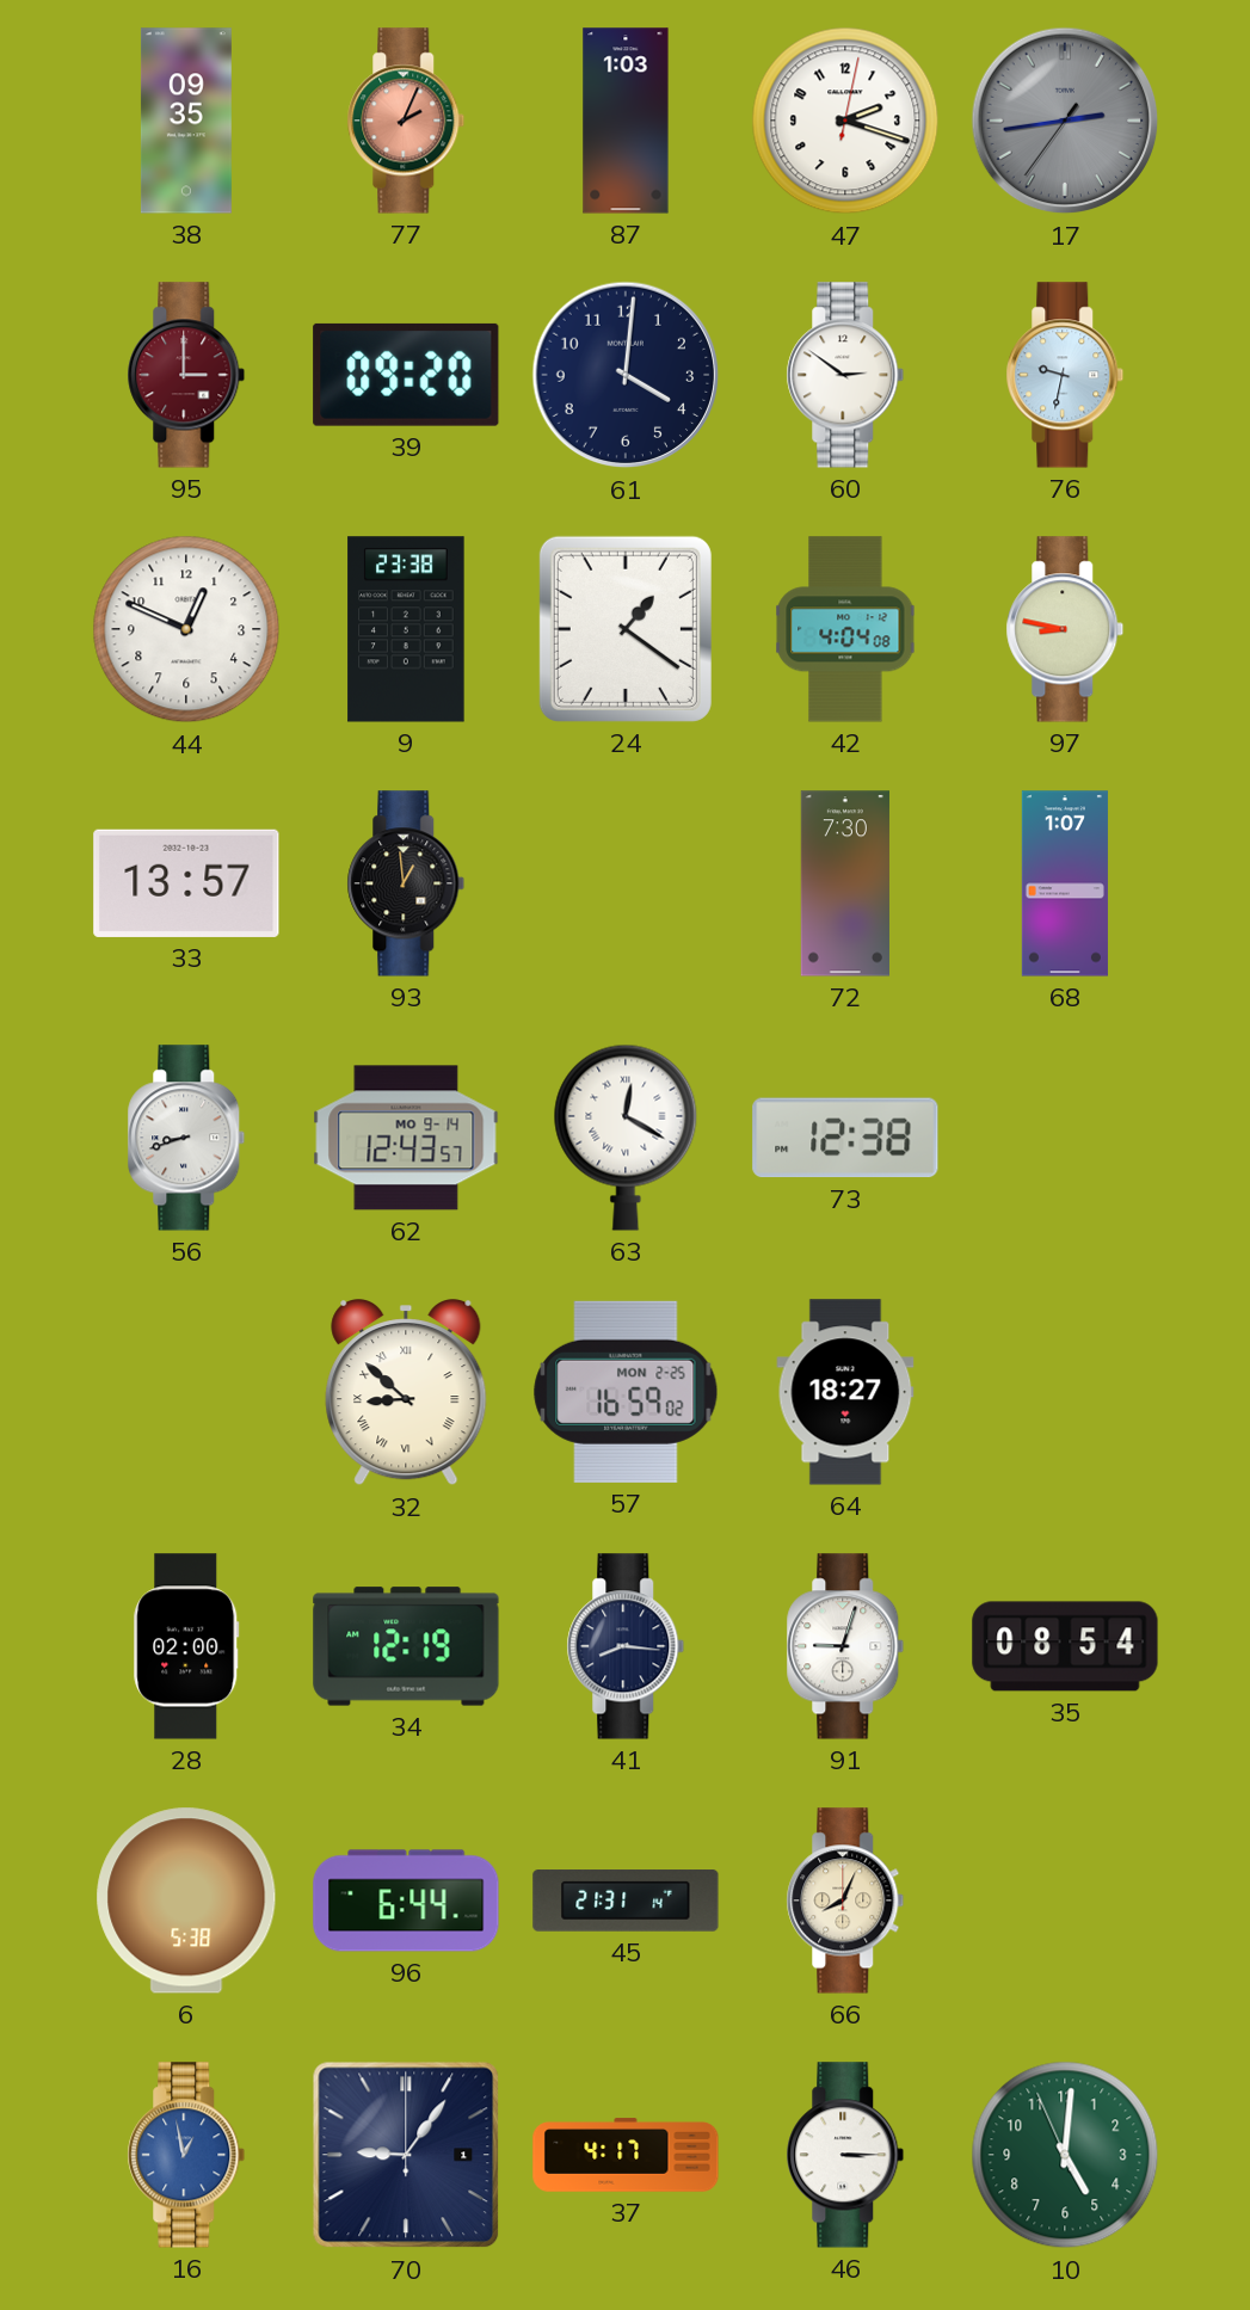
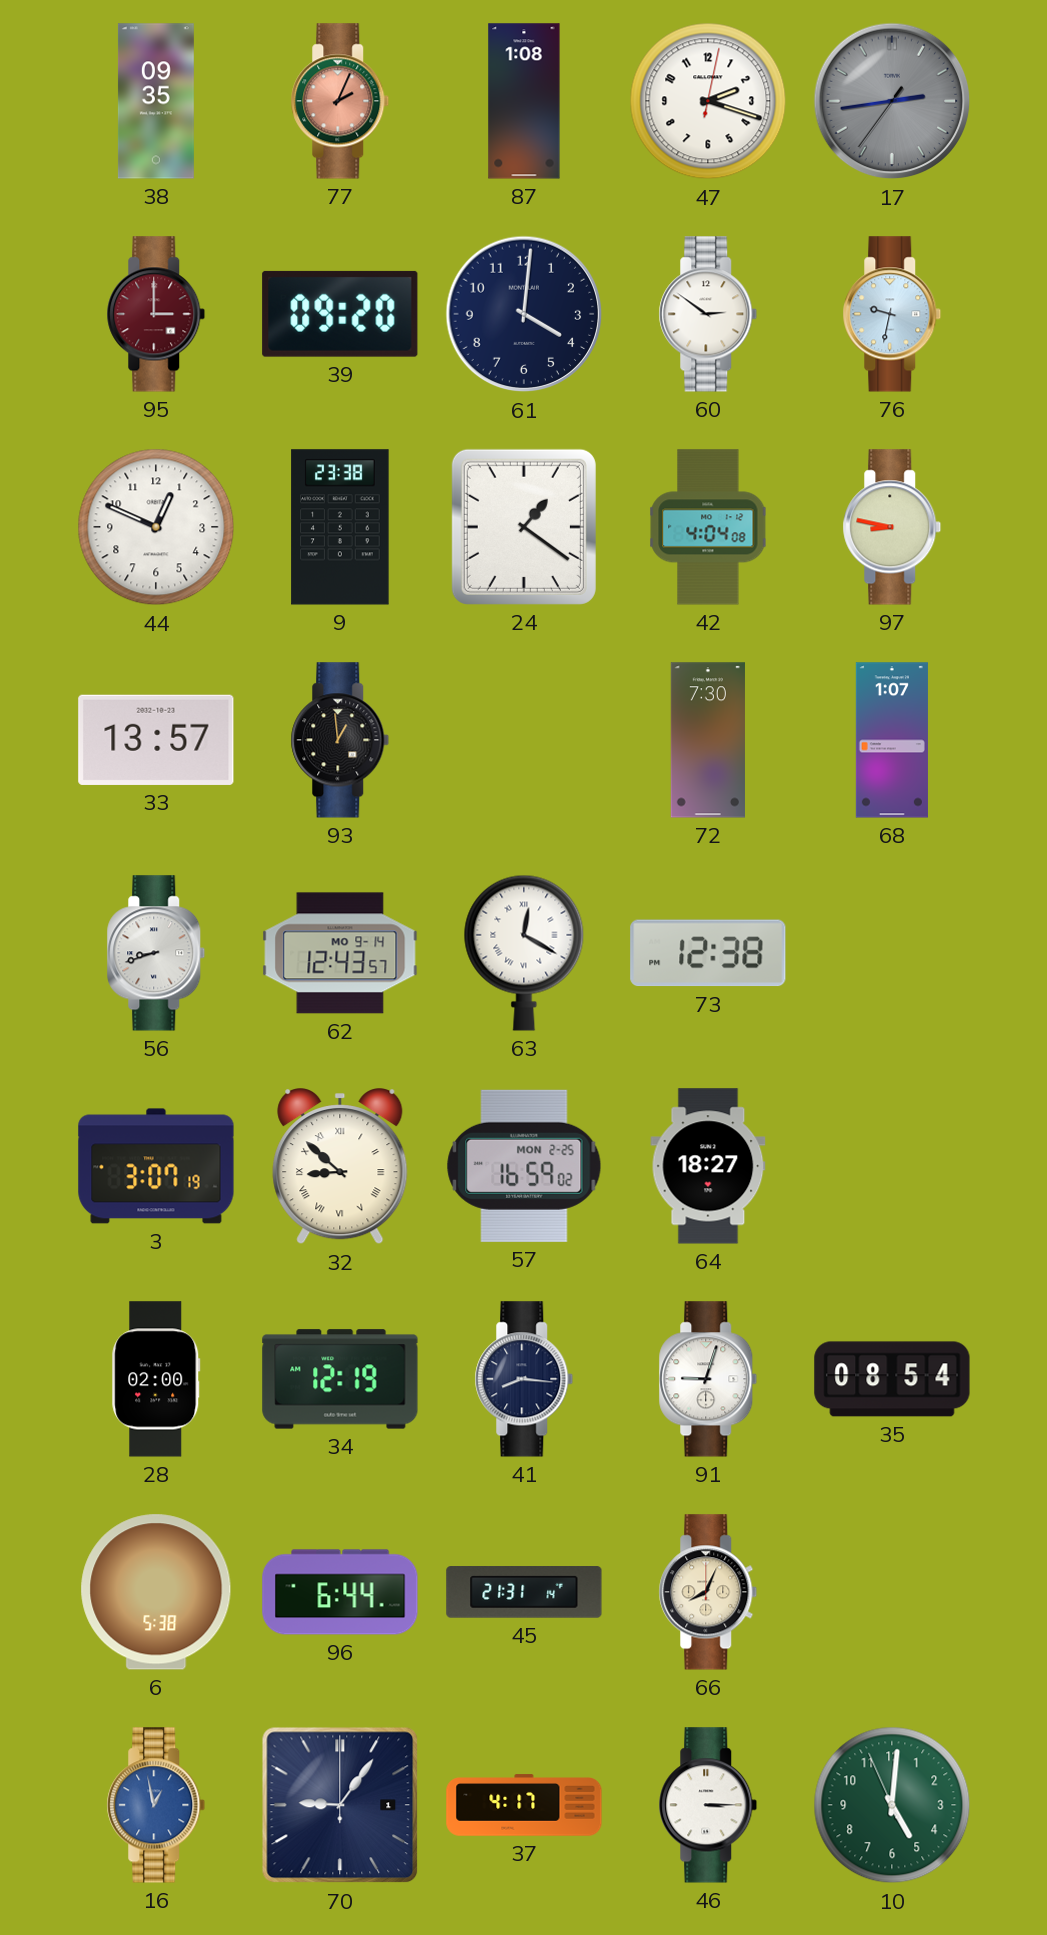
87: 1:03 -> 1:08 (524, 101)
3: none -> 3:07 (156, 1166)
